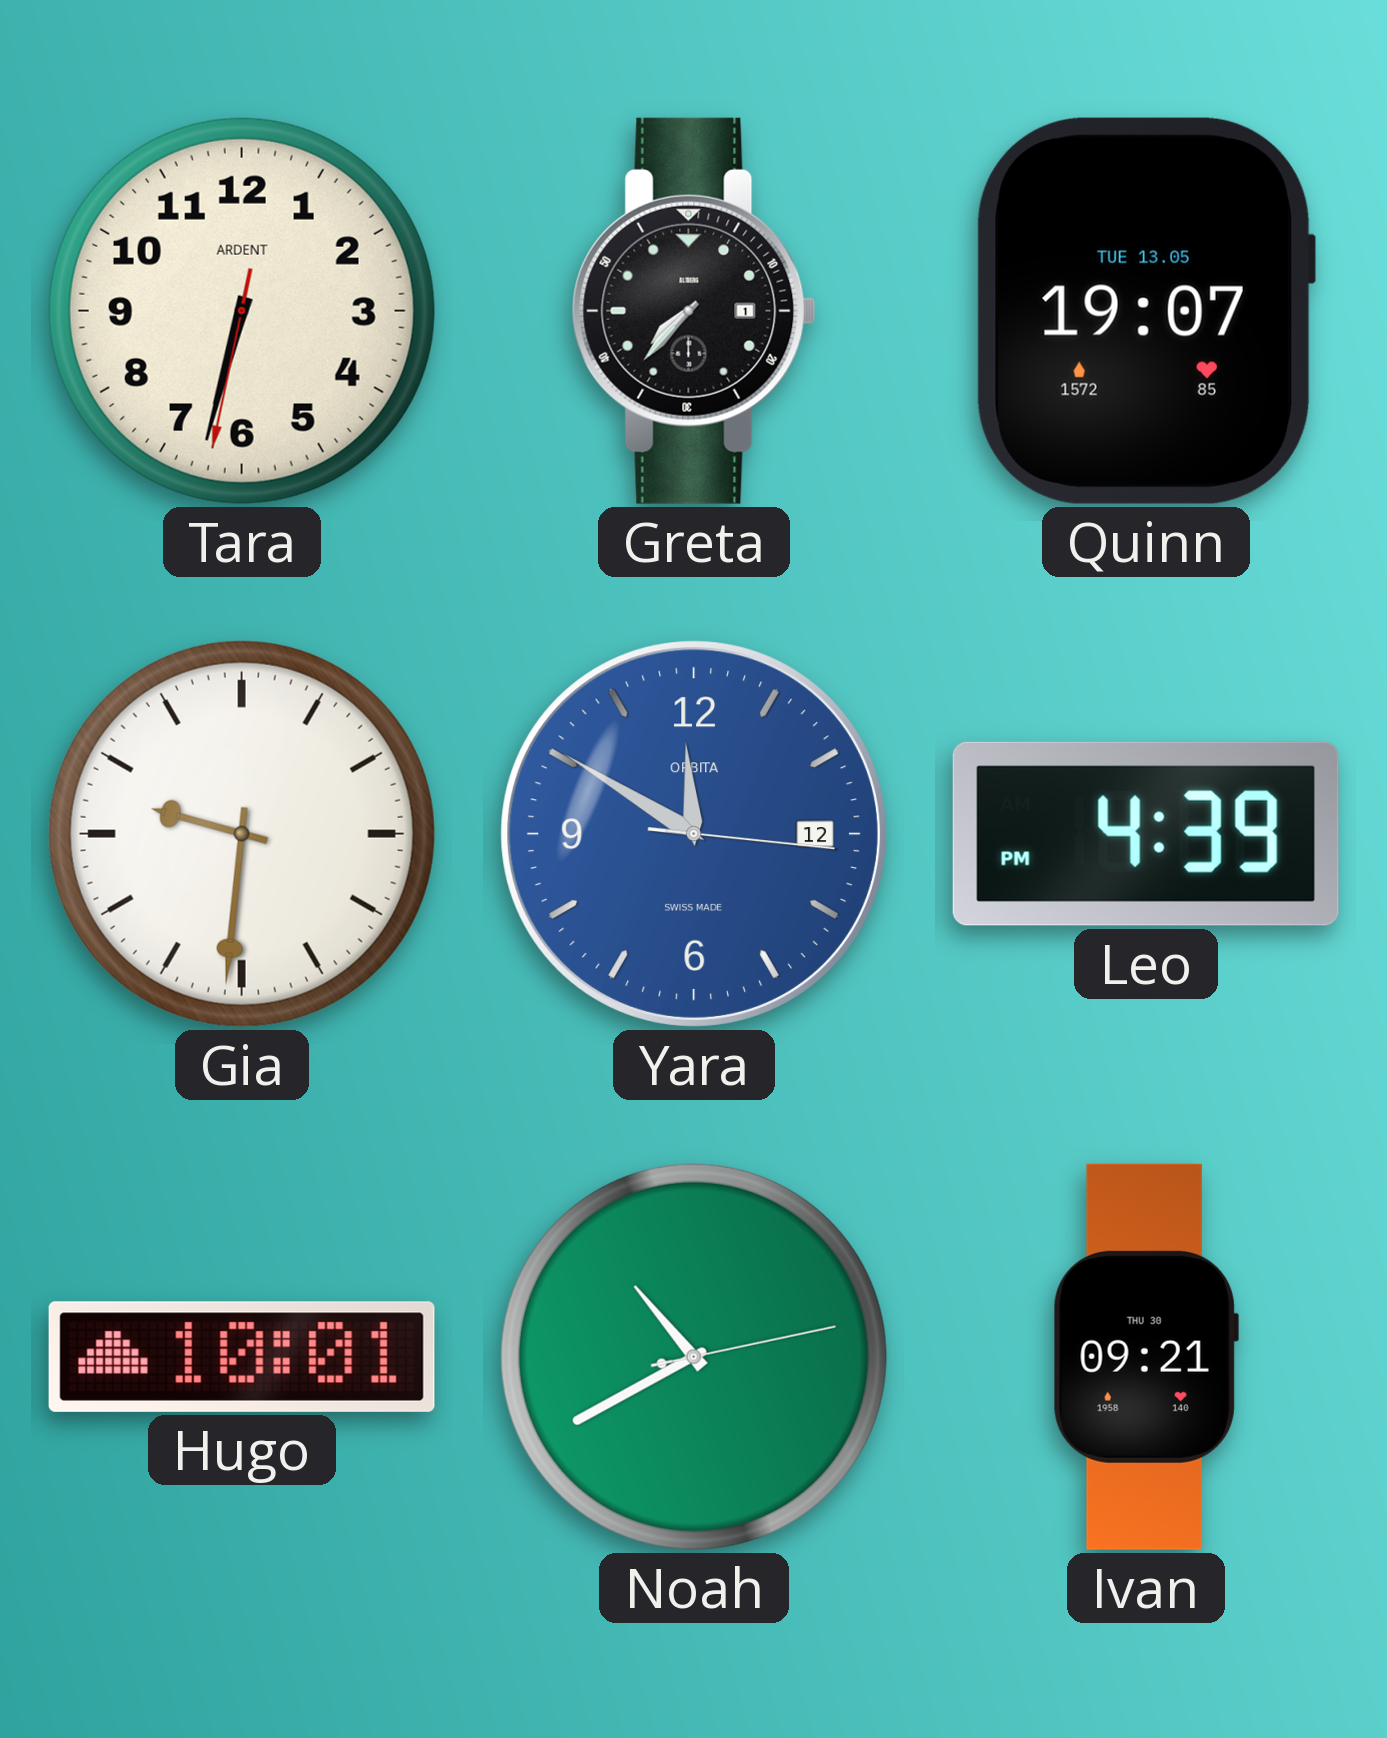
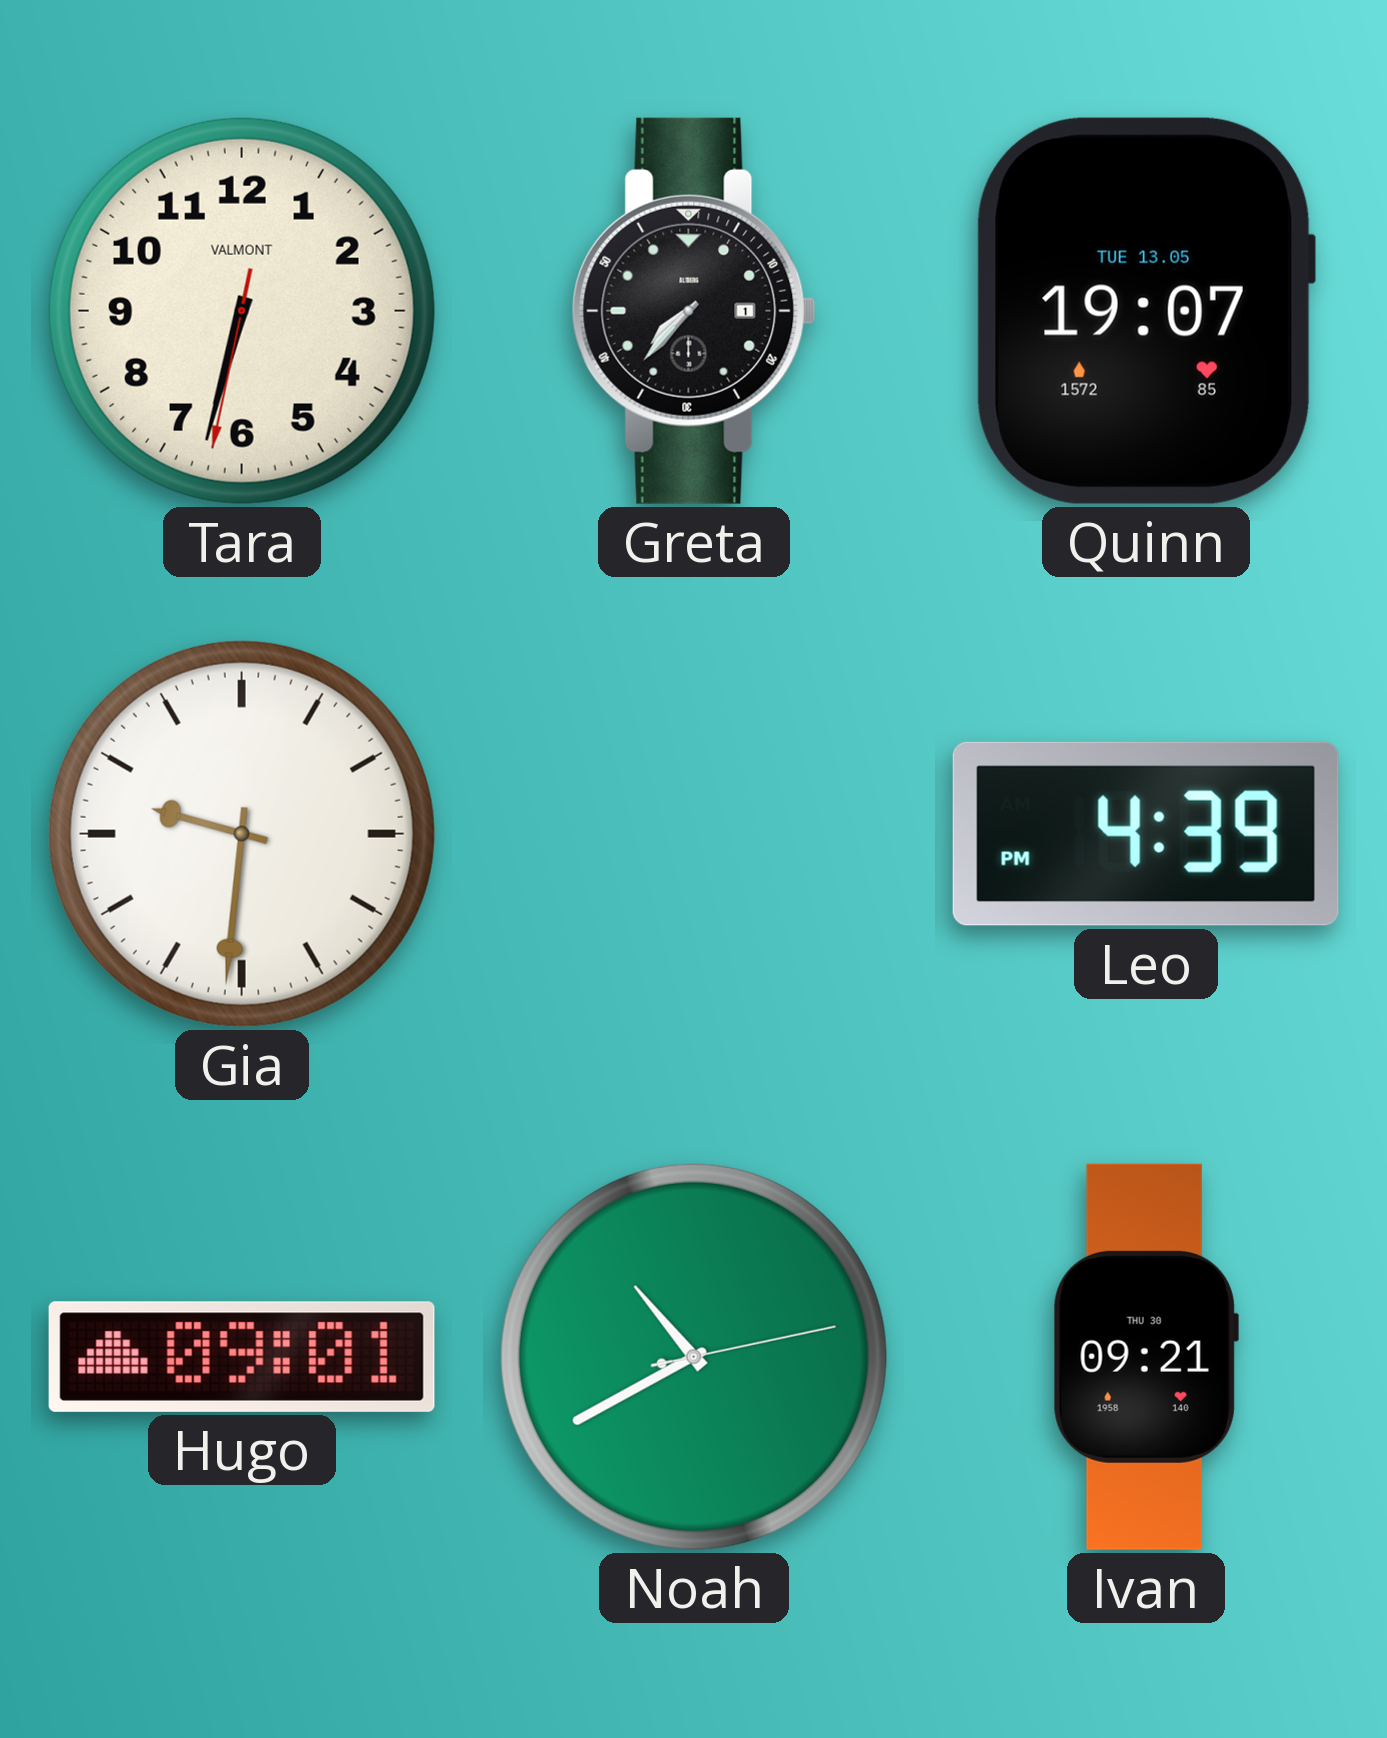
Tara brand: ARDENT -> VALMONT (242, 311)
Yara: 11:50 -> none (694, 834)
Hugo: 10:01 -> 09:01 (242, 1357)
